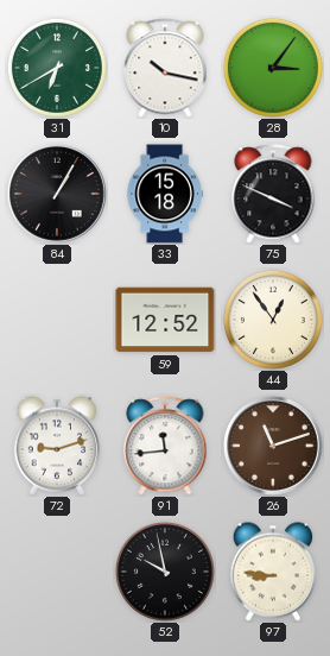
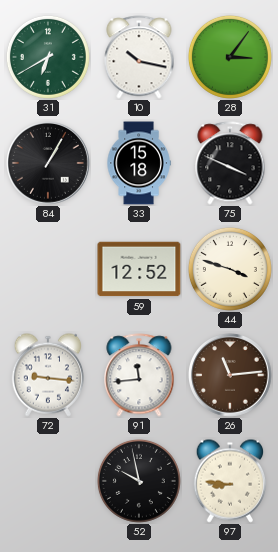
44: 12:54 -> 3:48 (230, 269)
72: 9:12 -> 9:16 (48, 375)
26: 11:12 -> 11:14 (231, 376)
